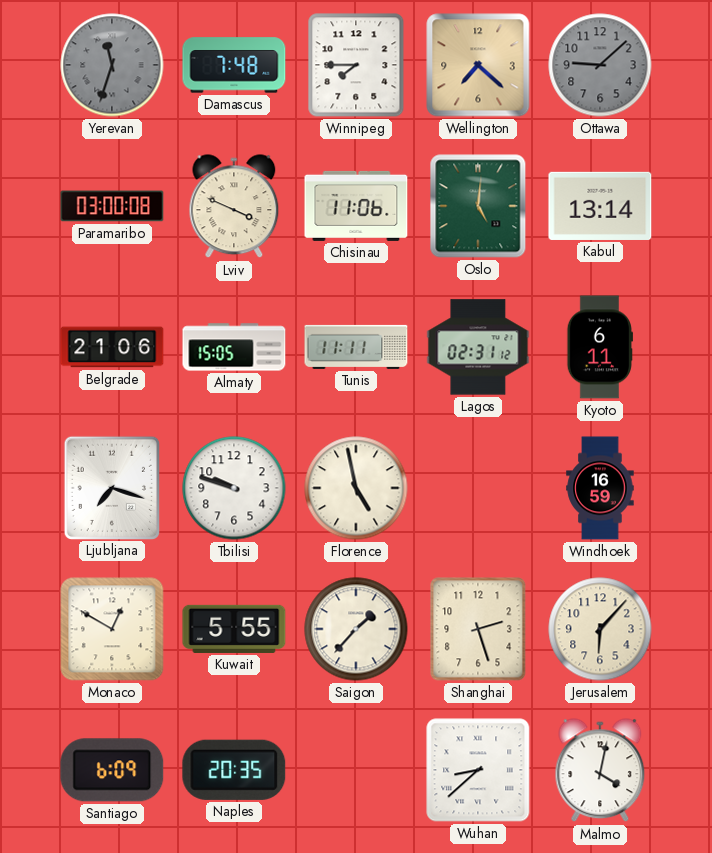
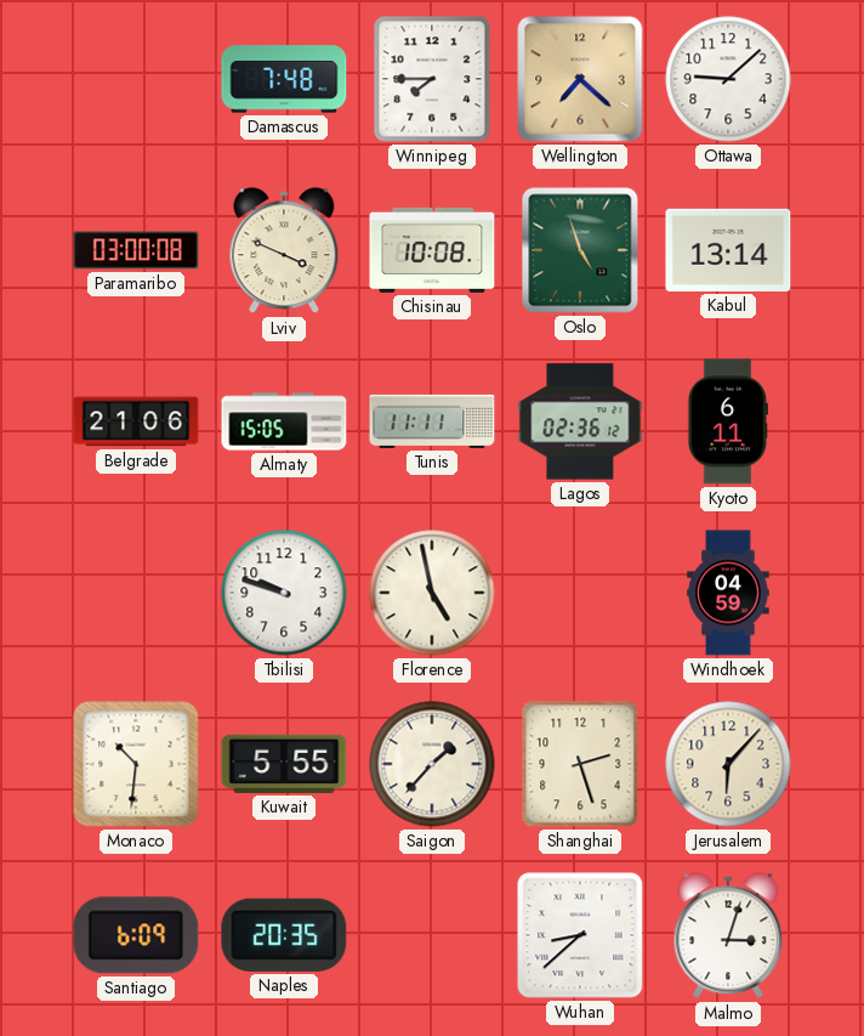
Yerevan: 11:33 -> none (112, 65)
Ottawa dial: grey -> white (728, 79)
Chisinau: 11:06 -> 10:08 (432, 250)
Oslo: 5:01 -> 4:57 (580, 250)
Lagos: 02:31 -> 02:36 (580, 421)
Ljubljana: 7:18 -> none (111, 487)
Windhoek: 16:59 -> 04:59 (728, 593)
Monaco: 12:50 -> 10:31 (136, 764)
Malmo: 4:02 -> 3:03 (728, 936)
